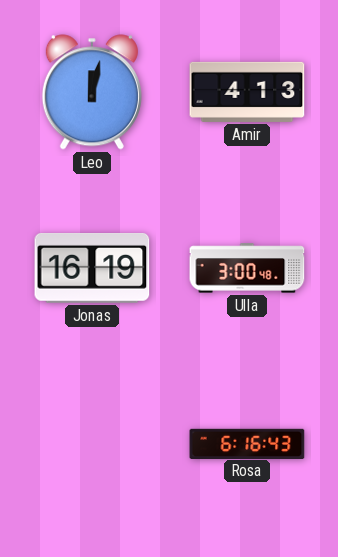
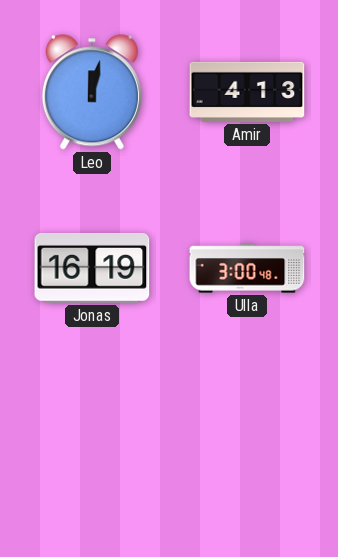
Rosa: 6:16 -> none (247, 443)
